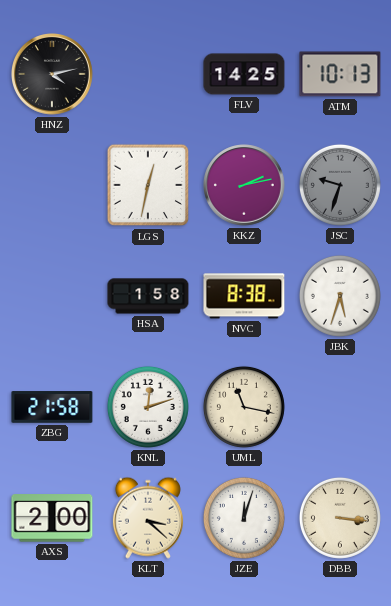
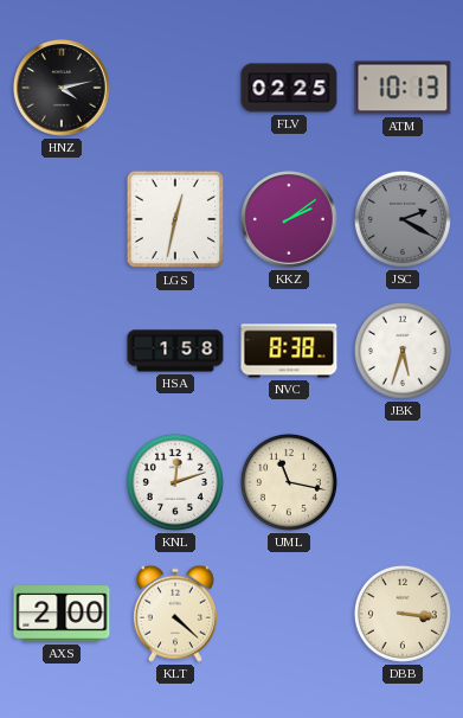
FLV: 14:25 -> 02:25 (289, 88)
KKZ: 2:13 -> 2:09 (290, 220)
JSC: 9:33 -> 2:20 (403, 219)
ZBG: 21:58 -> none (52, 407)
KLT: 3:22 -> 4:22 (175, 614)
JZE: 12:03 -> none (244, 518)
